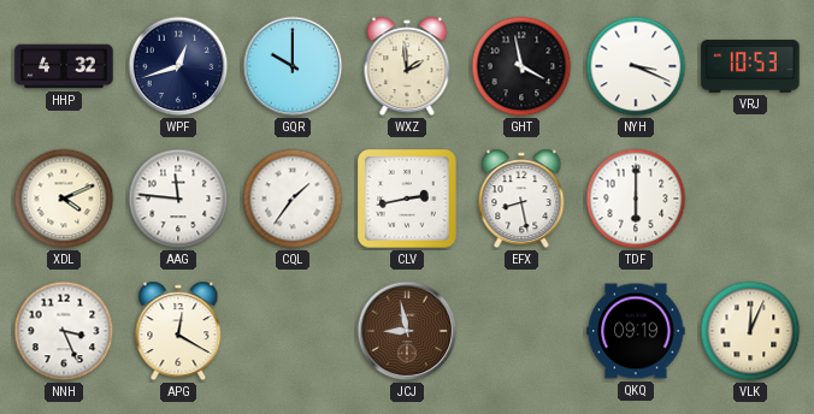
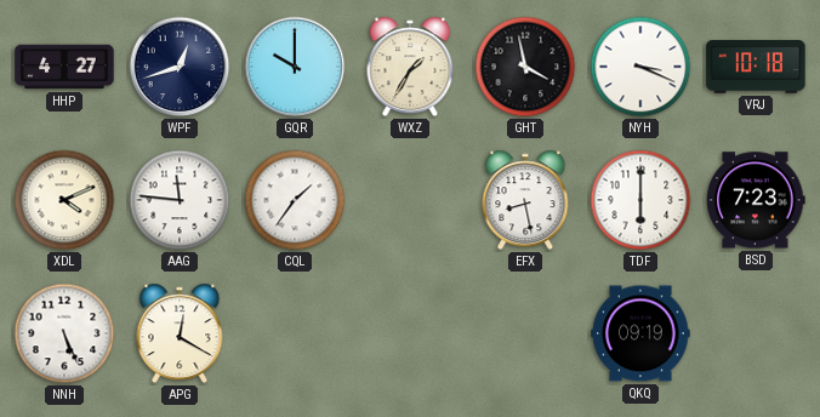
HHP: 4:32 -> 4:27 (64, 67)
WXZ: 1:59 -> 1:35 (410, 67)
VRJ: 10:53 -> 10:18 (756, 68)
CLV: 2:43 -> none (407, 199)
BSD: none -> 7:23 (756, 200)
NNH: 3:26 -> 5:26 (64, 333)
JCJ: 8:58 -> none (407, 331)
VLK: 12:04 -> none (750, 331)
